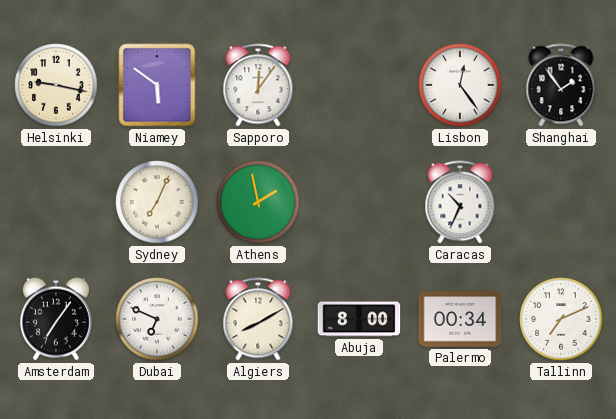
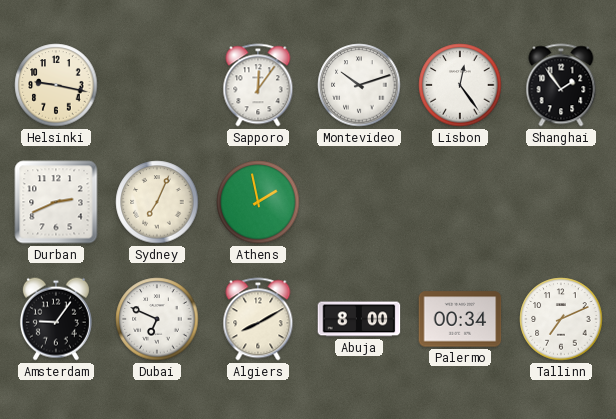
Niamey: 5:51 -> none (157, 85)
Montevideo: none -> 10:12 (359, 85)
Durban: none -> 2:41 (56, 202)
Caracas: 10:34 -> none (460, 202)
Amsterdam: 7:06 -> 9:06 (56, 319)
